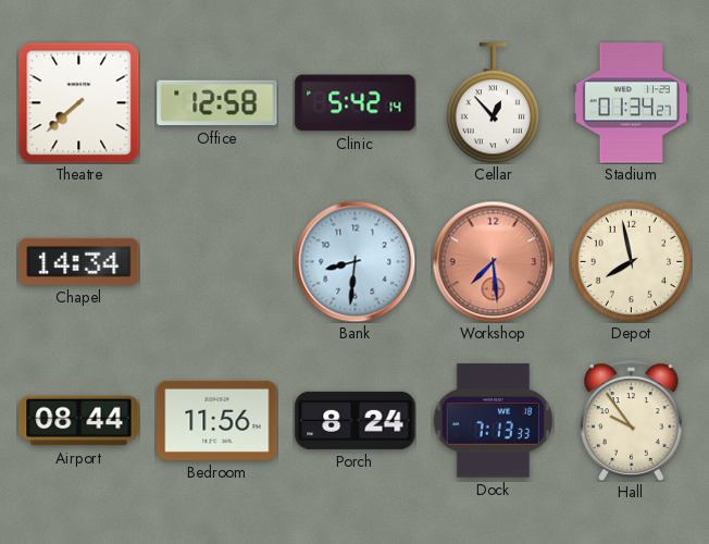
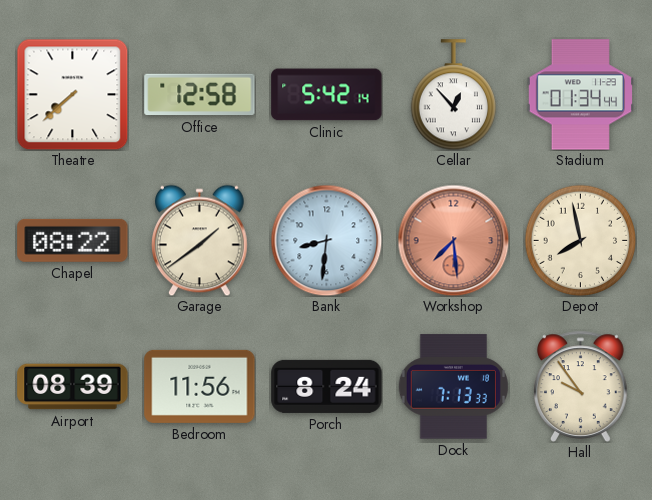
Stadium: 01:34:27 -> 01:34:44 (580, 95)
Chapel: 14:34 -> 08:22 (73, 240)
Garage: none -> 1:39 (200, 240)
Airport: 08:44 -> 08:39 (73, 387)
